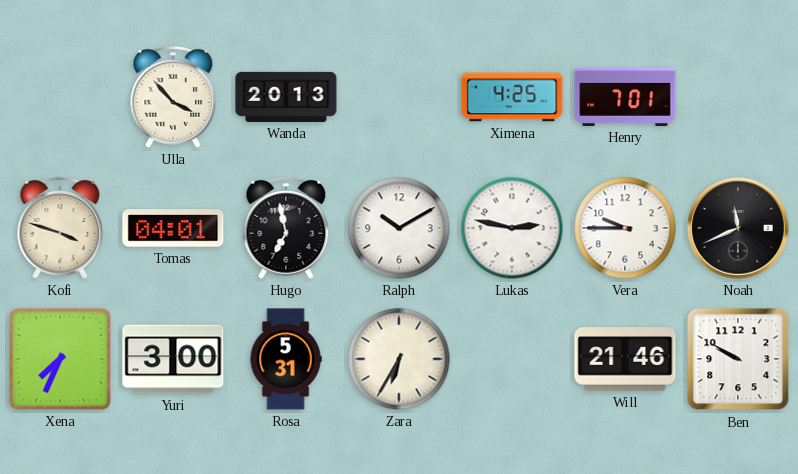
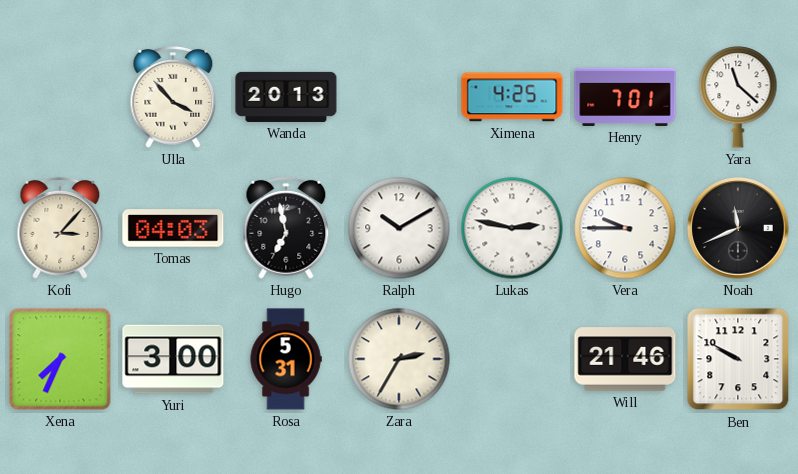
Yara: none -> 11:22 (738, 97)
Kofi: 3:48 -> 3:07 (60, 228)
Tomas: 04:01 -> 04:03 (173, 228)
Zara: 6:35 -> 2:35 (399, 359)
